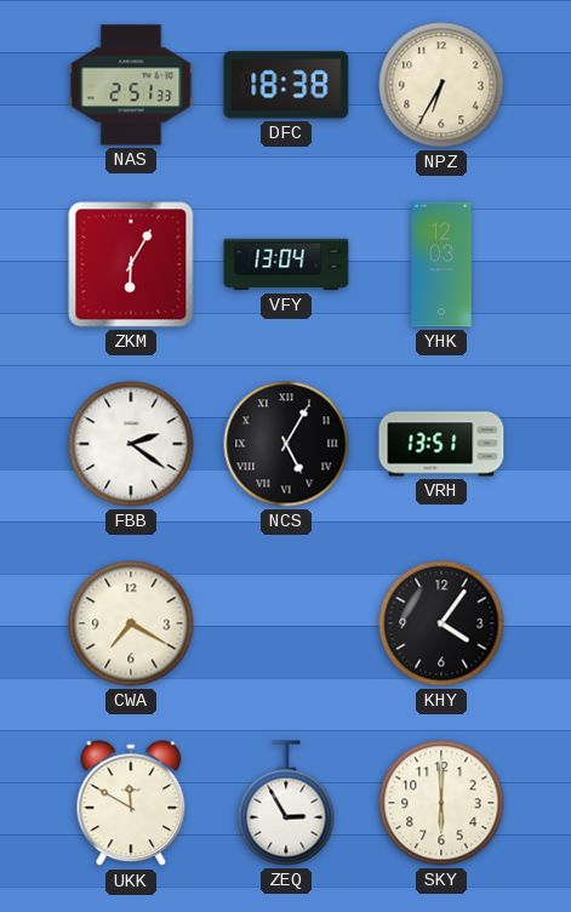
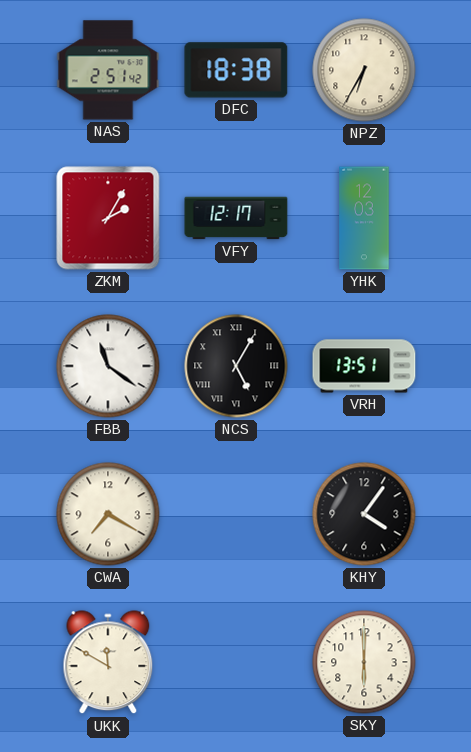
NAS: 2:51:33 -> 2:51:42 (108, 70)
ZKM: 6:05 -> 2:05 (108, 218)
VFY: 13:04 -> 12:17 (236, 218)
FBB: 2:21 -> 11:21 (108, 366)
ZEQ: 2:55 -> none (286, 803)
